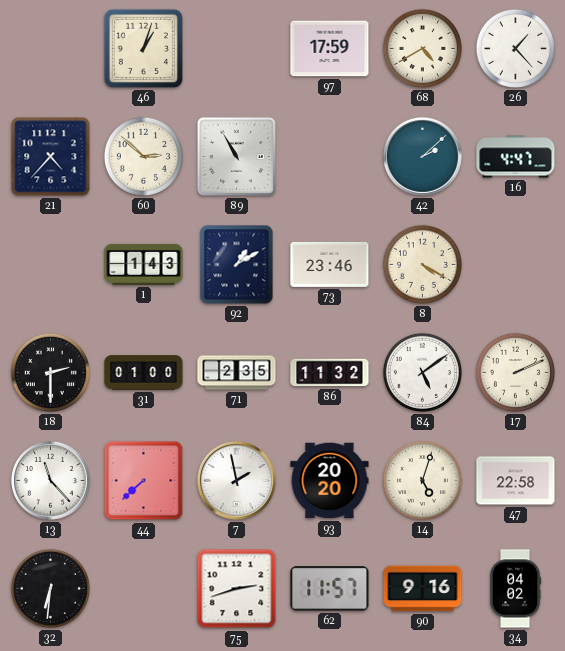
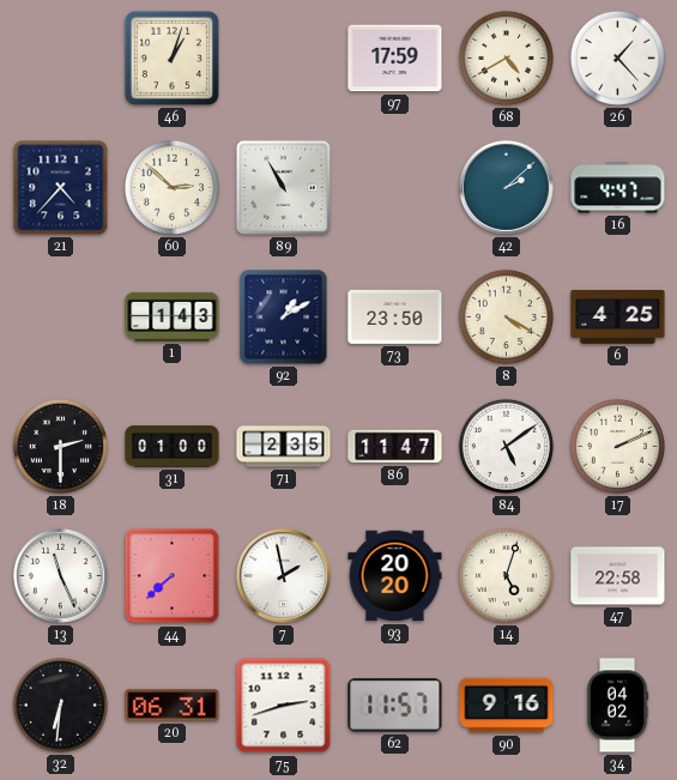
73: 23:46 -> 23:50 (395, 316)
6: none -> 4:25 (618, 318)
86: 11:32 -> 11:47 (395, 447)
13: 11:23 -> 11:26 (61, 576)
20: none -> 06:31 (173, 706)
